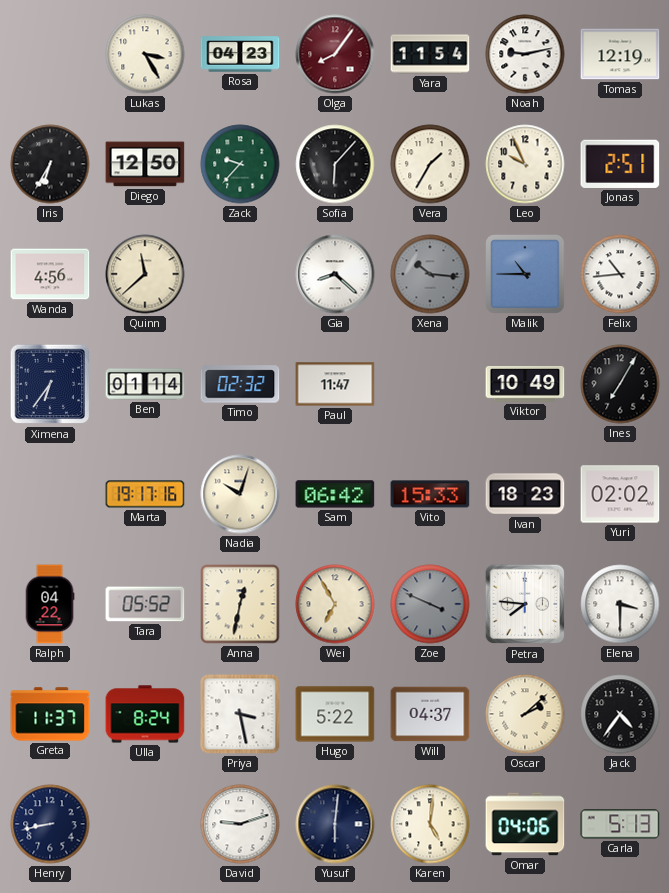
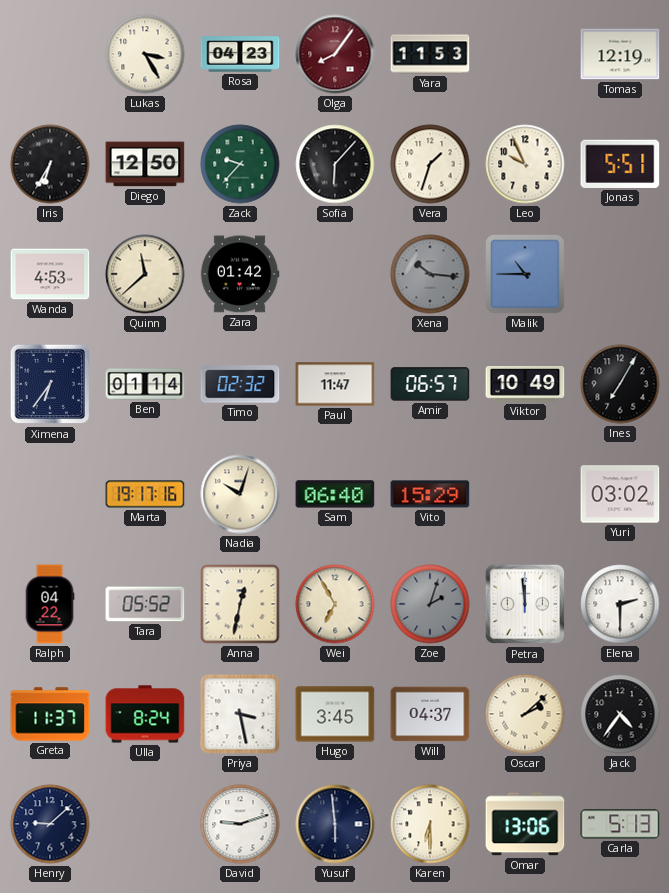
Yara: 11:54 -> 11:53 (430, 54)
Noah: 9:13 -> none (525, 54)
Vera: 1:35 -> 1:33 (430, 164)
Jonas: 2:51 -> 5:51 (620, 164)
Wanda: 4:56 -> 4:53 (50, 274)
Zara: none -> 01:42 (240, 274)
Gia: 8:22 -> none (335, 274)
Felix: 10:44 -> none (620, 274)
Amir: none -> 06:57 (430, 384)
Sam: 06:42 -> 06:40 (335, 494)
Vito: 15:33 -> 15:29 (430, 494)
Ivan: 18:23 -> none (525, 494)
Yuri: 02:02 -> 03:02 (620, 494)
Zoe: 3:49 -> 2:03 (430, 604)
Petra: 7:46 -> 11:59 (525, 604)
Elena: 3:30 -> 2:30 (620, 604)
Hugo: 5:22 -> 3:45 (335, 714)
Henry: 8:43 -> 9:08 (50, 824)
Yusuf: 6:01 -> 5:59 (335, 824)
Karen: 5:01 -> 6:30 (430, 824)
Omar: 04:06 -> 13:06 (525, 824)
